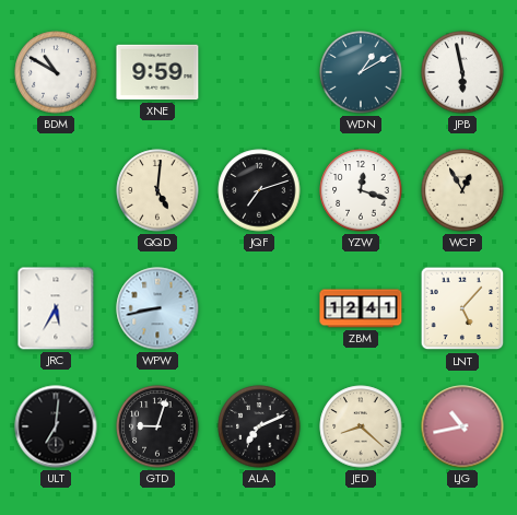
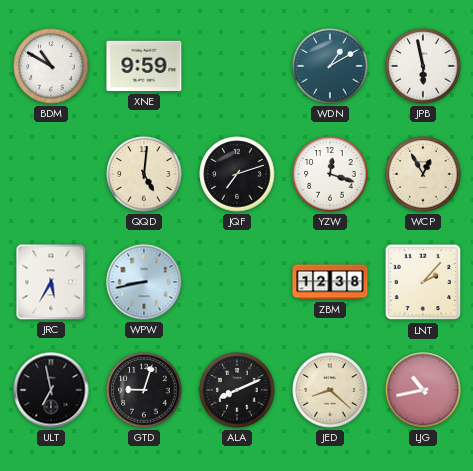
ZBM: 12:41 -> 12:38 (330, 282)
LNT: 5:07 -> 2:07 (423, 282)
ULT: 7:01 -> 6:58 (51, 390)
ALA: 7:11 -> 8:11 (237, 390)
